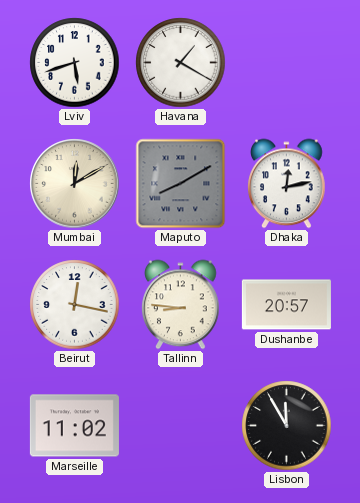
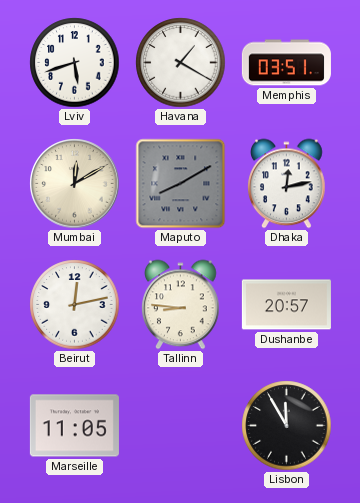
Memphis: none -> 03:51 (286, 63)
Beirut: 12:17 -> 12:13 (75, 305)
Marseille: 11:02 -> 11:05 (74, 426)
